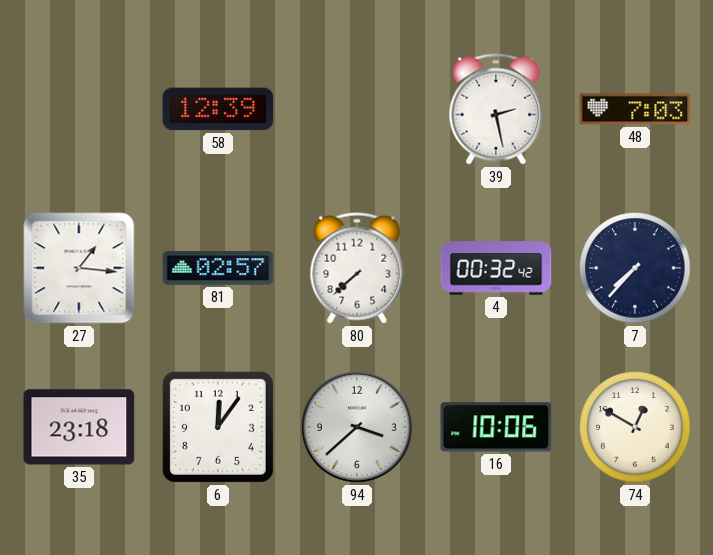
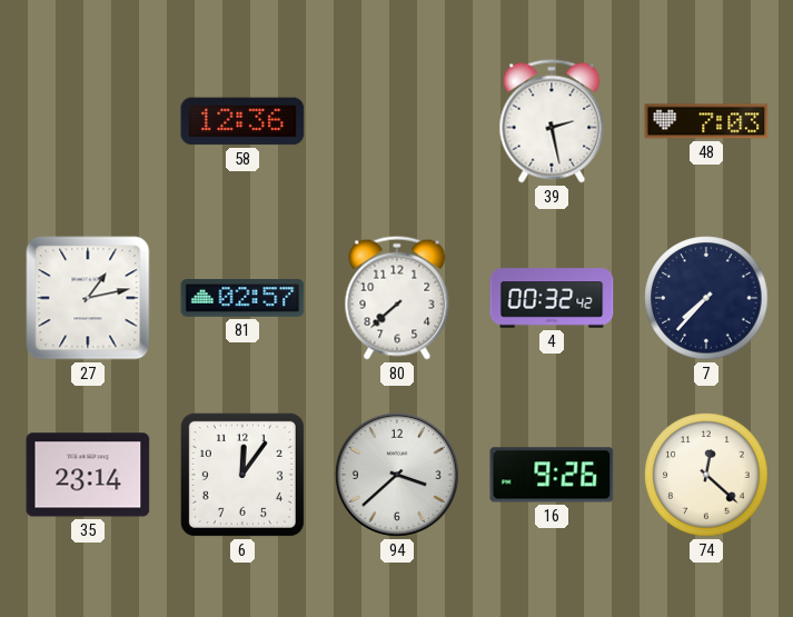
58: 12:39 -> 12:36 (242, 121)
27: 1:16 -> 1:13 (88, 298)
35: 23:18 -> 23:14 (88, 475)
16: 10:06 -> 9:26 (552, 475)
74: 12:50 -> 12:22 (706, 475)
